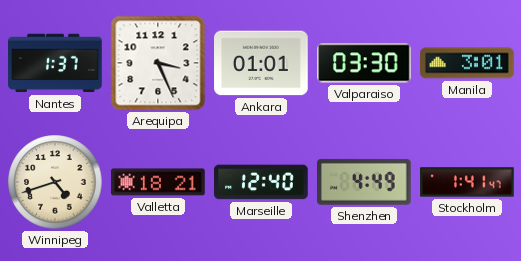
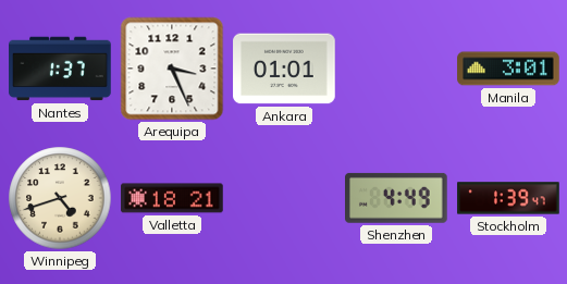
Valparaiso: 03:30 -> none (364, 63)
Marseille: 12:40 -> none (261, 182)
Stockholm: 1:41 -> 1:39 (508, 198)
